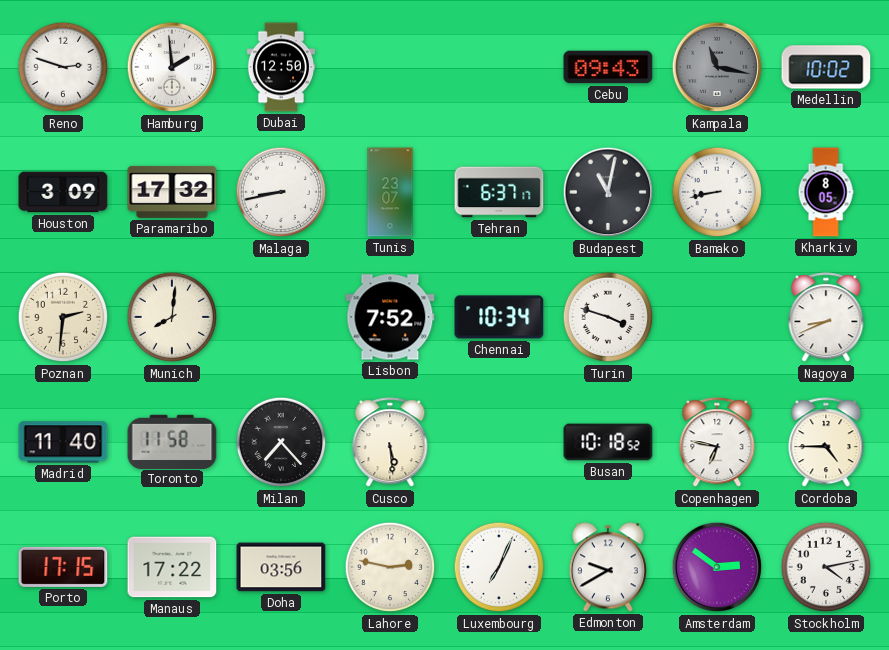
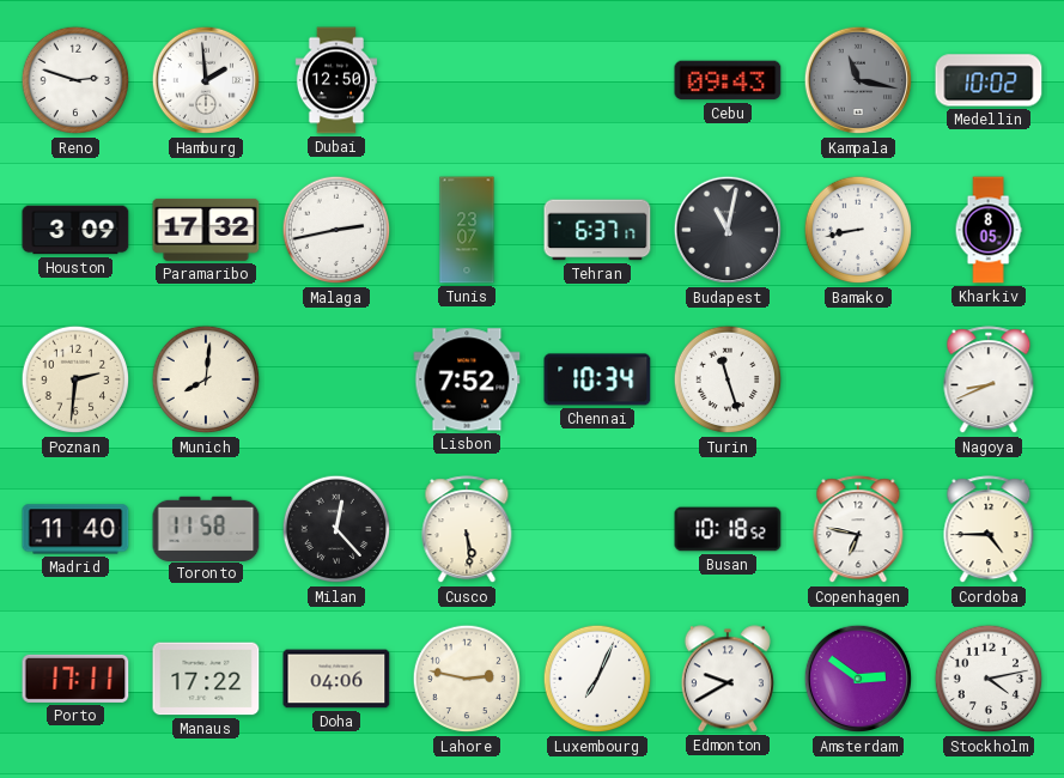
Malaga: 8:43 -> 2:43 (336, 230)
Turin: 3:48 -> 11:27 (728, 379)
Milan: 7:23 -> 12:23 (336, 529)
Porto: 17:15 -> 17:11 (75, 679)
Doha: 03:56 -> 04:06 (336, 679)
